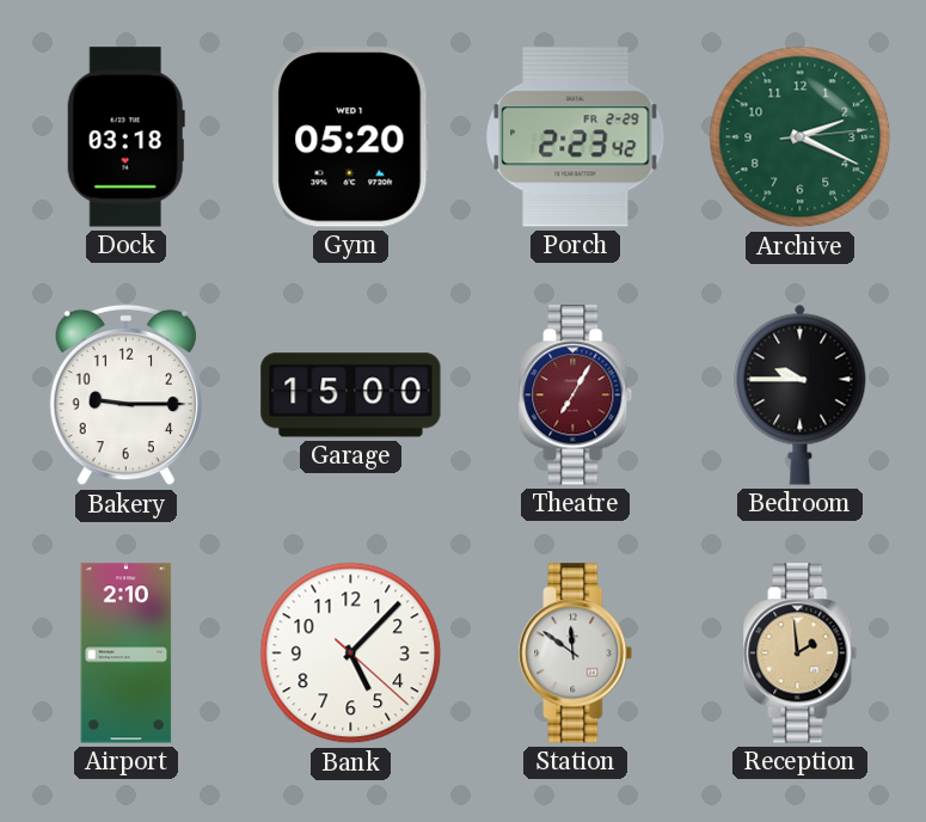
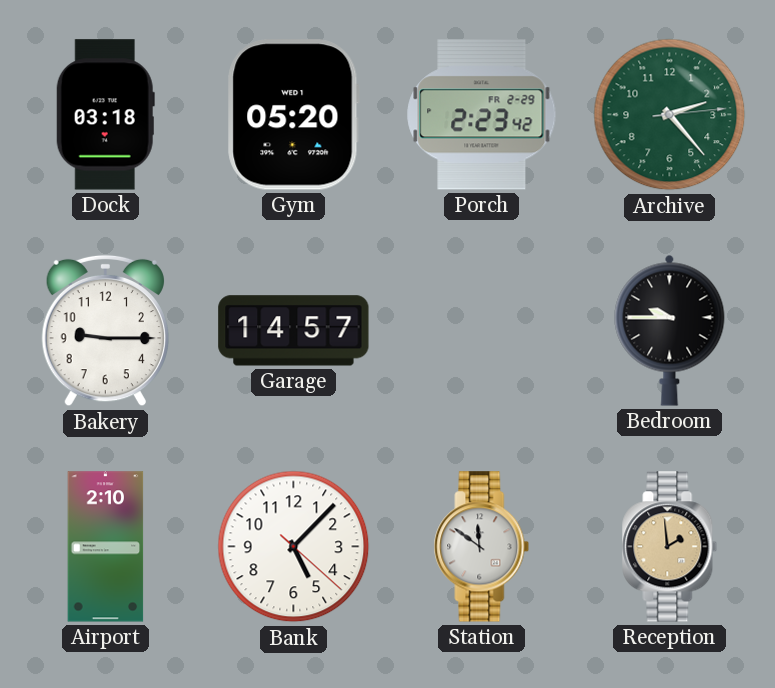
Archive: 2:19 -> 2:23 (670, 115)
Garage: 15:00 -> 14:57 (294, 331)
Theatre: 7:05 -> none (576, 395)
